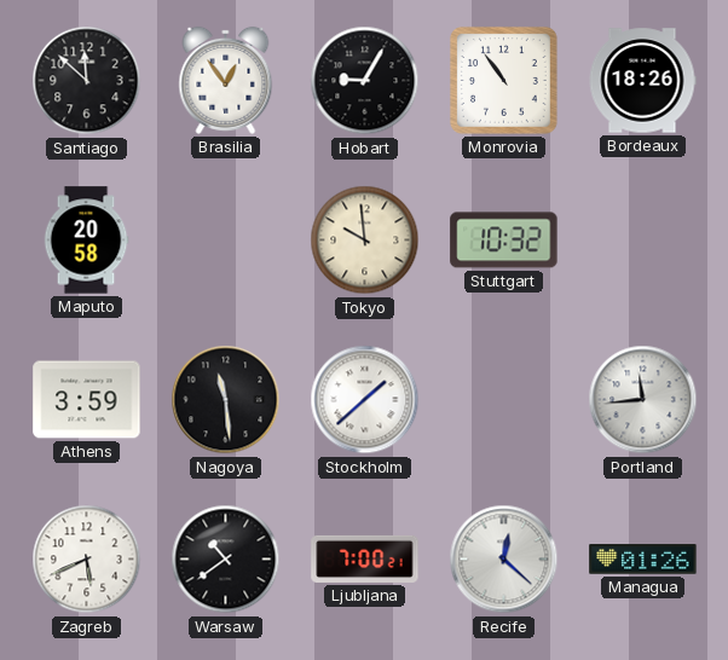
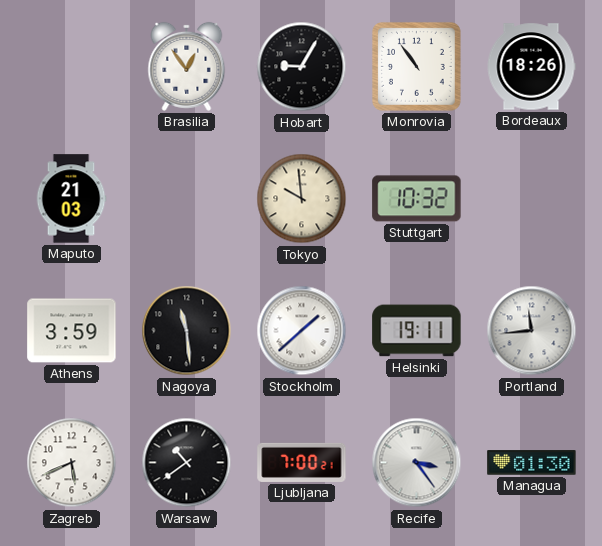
Santiago: 11:52 -> none (87, 81)
Maputo: 20:58 -> 21:03 (71, 199)
Helsinki: none -> 19:11 (417, 331)
Recife: 12:22 -> 3:24 (417, 463)
Managua: 01:26 -> 01:30 (532, 463)
